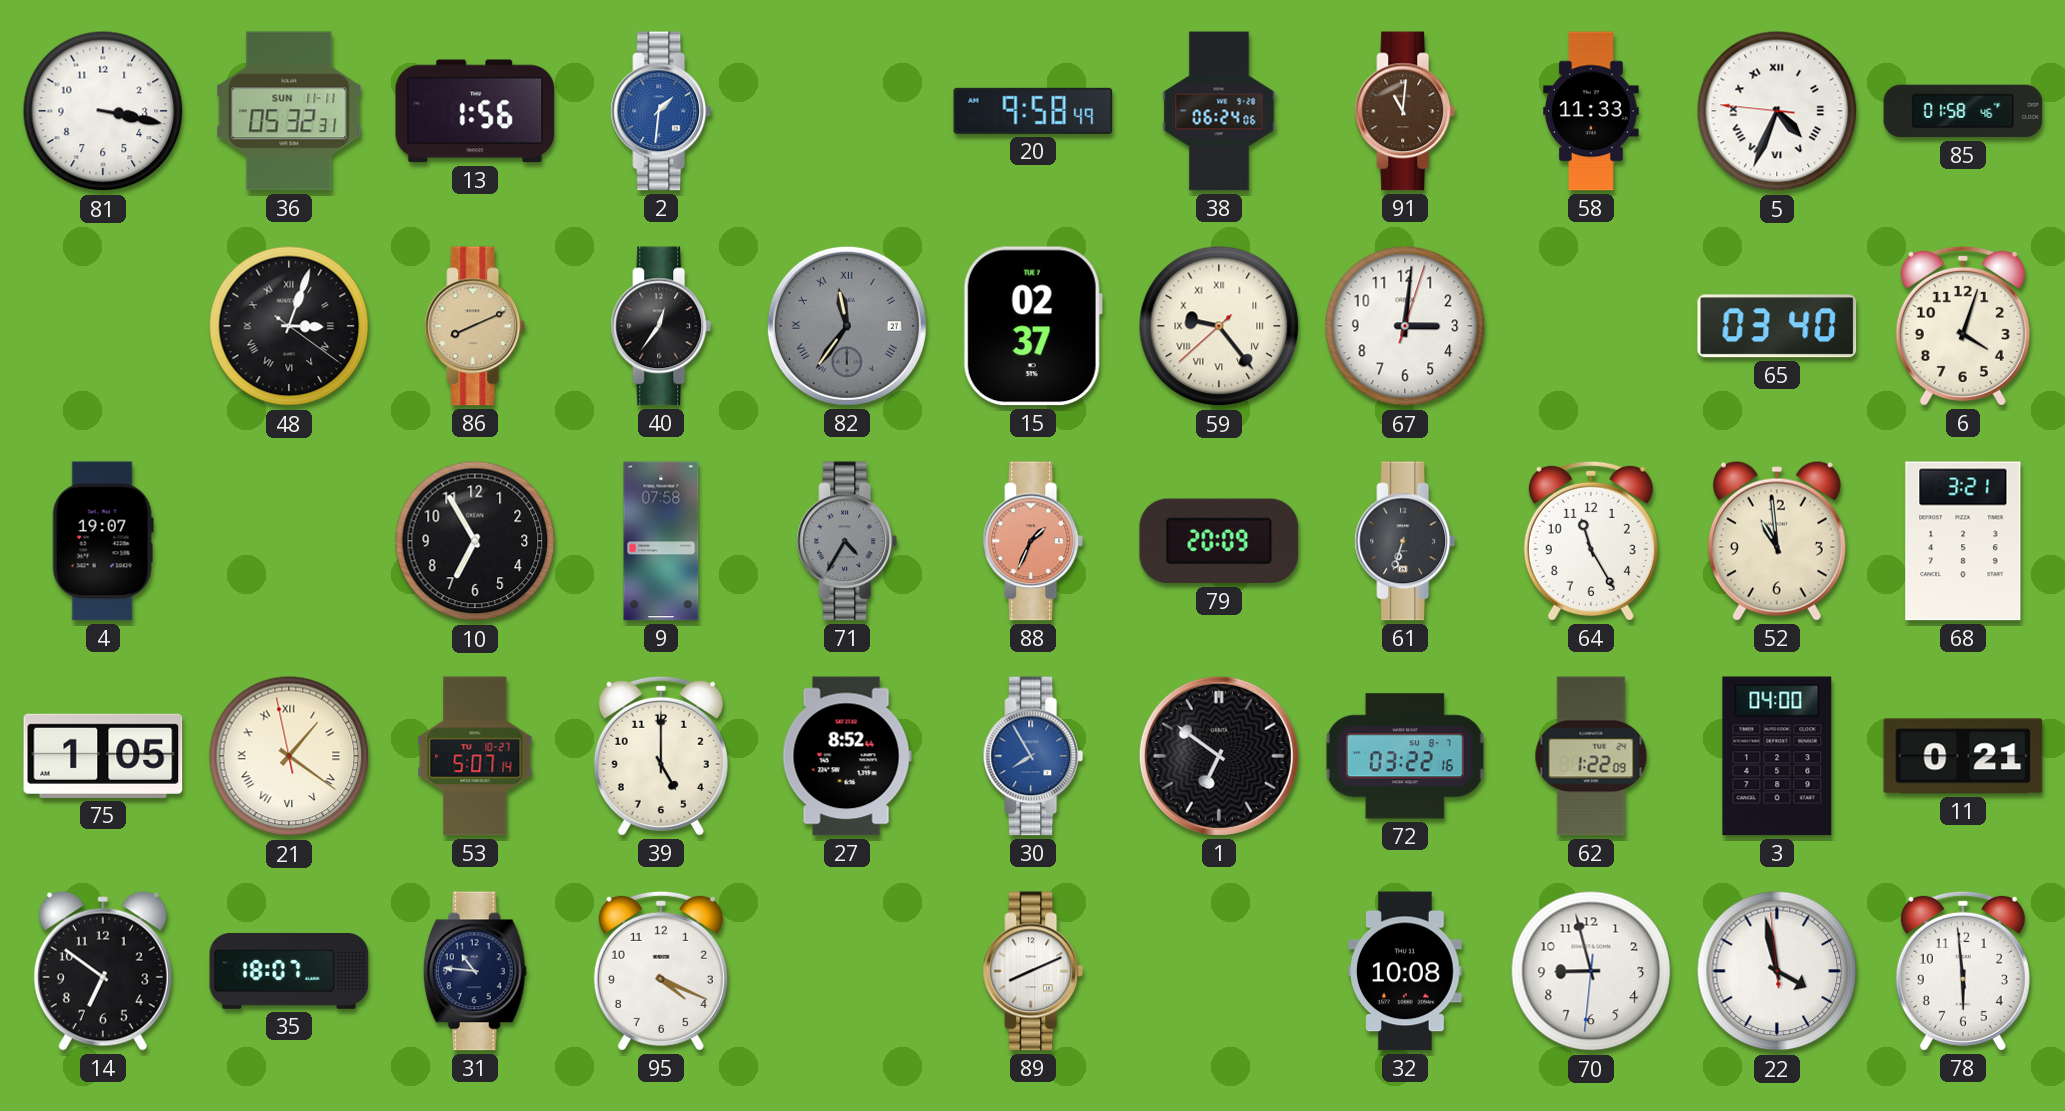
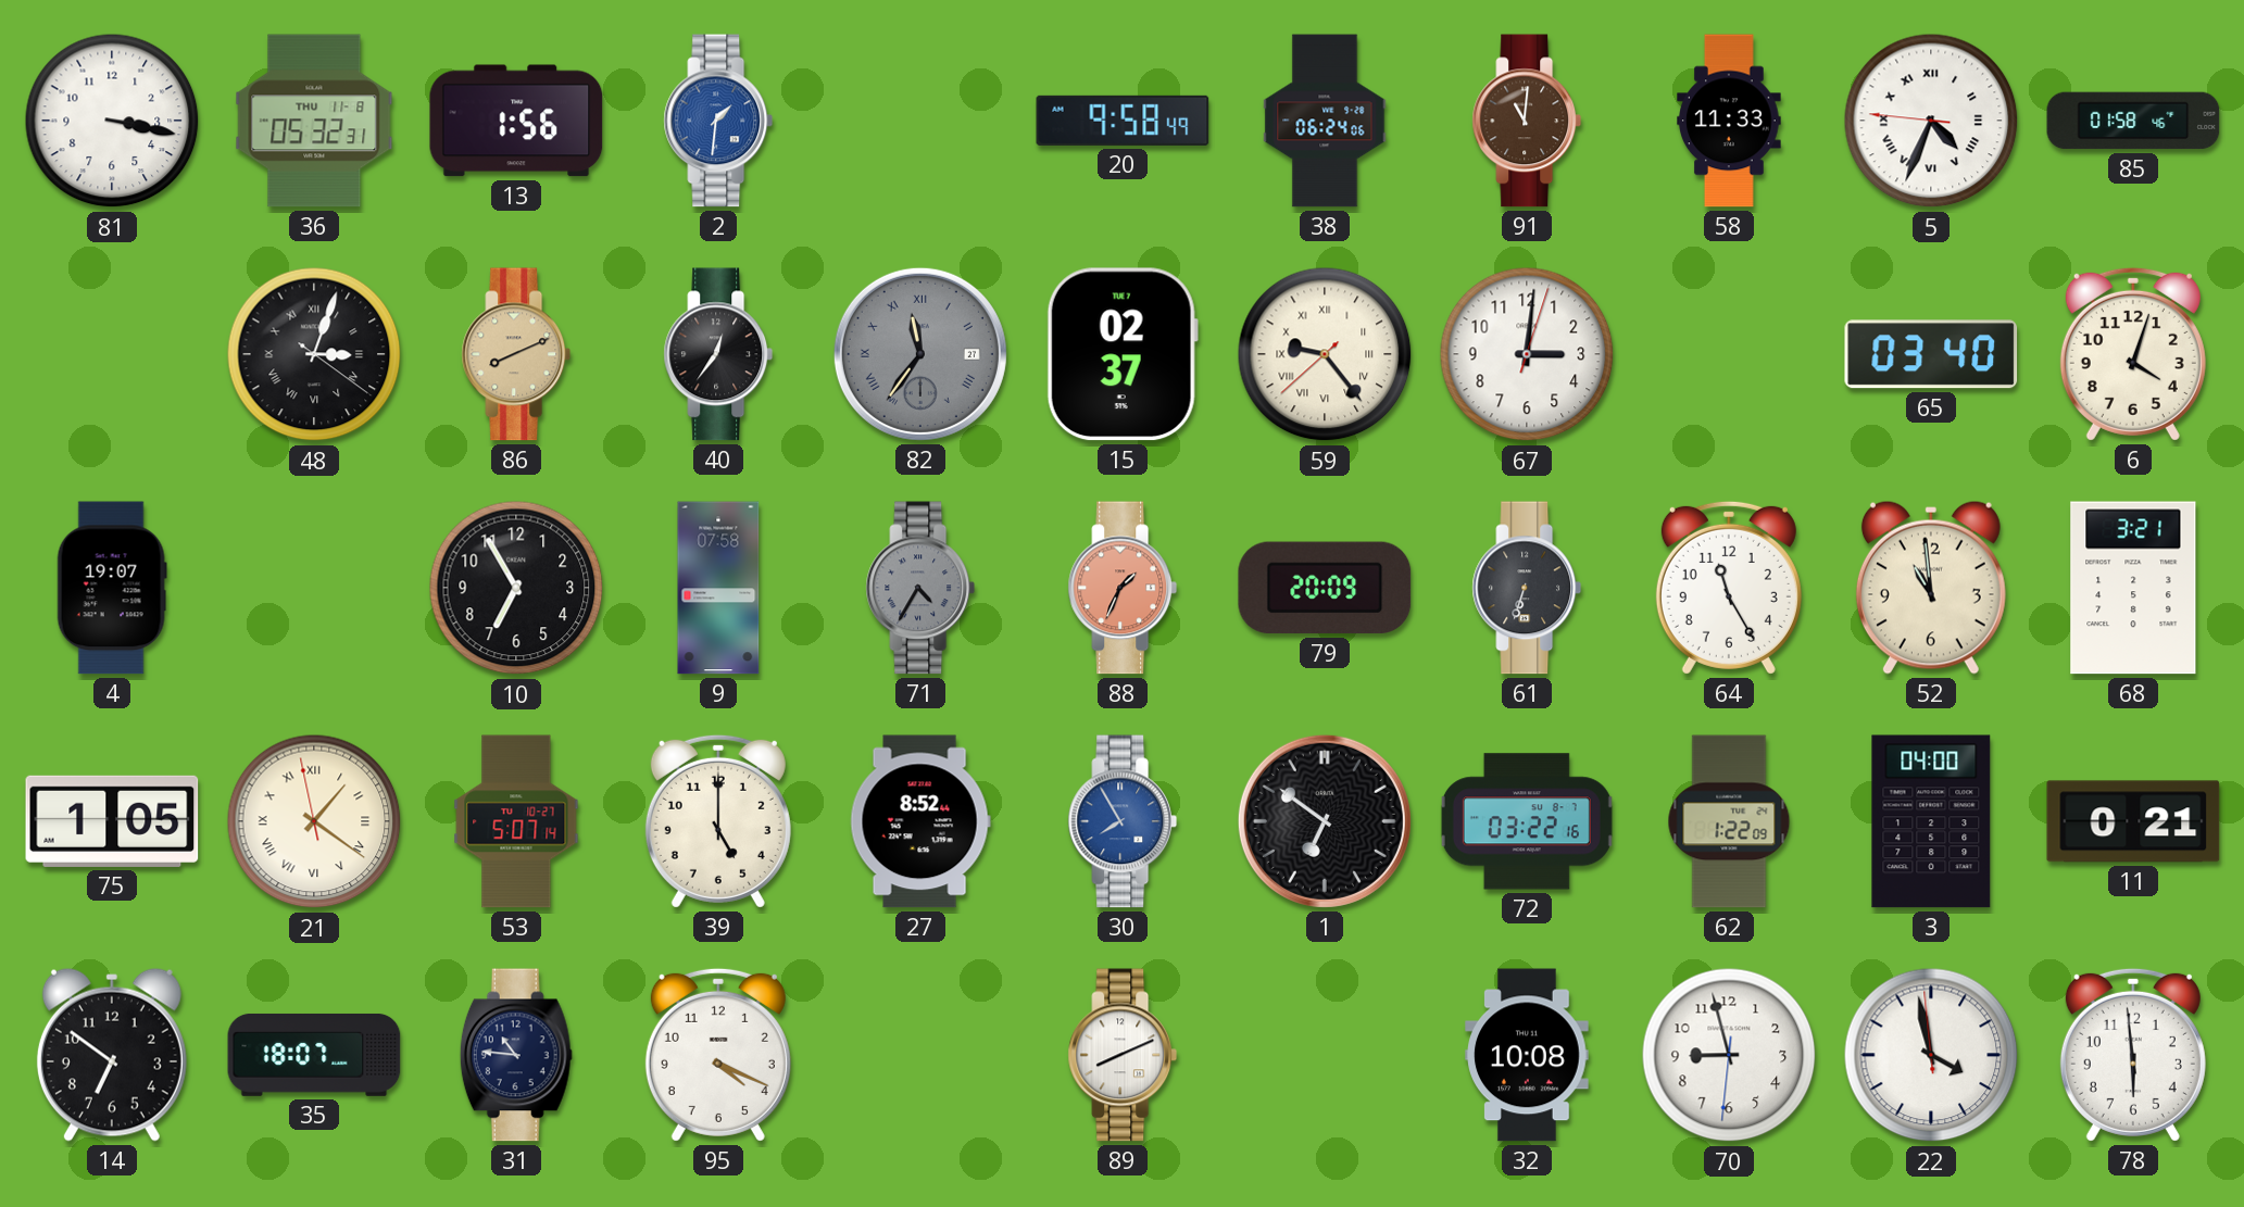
36 date: SUN 11-11 -> THU 11-8 (314, 121)
